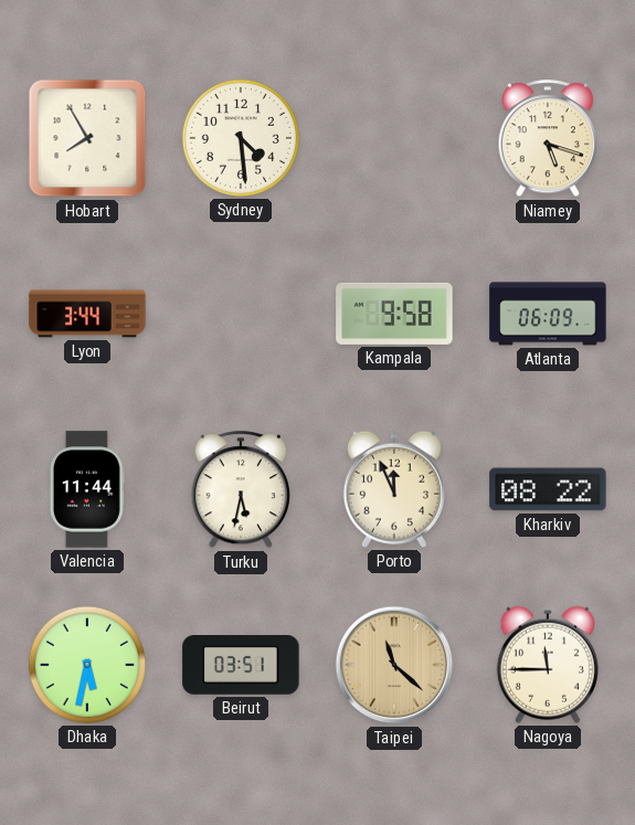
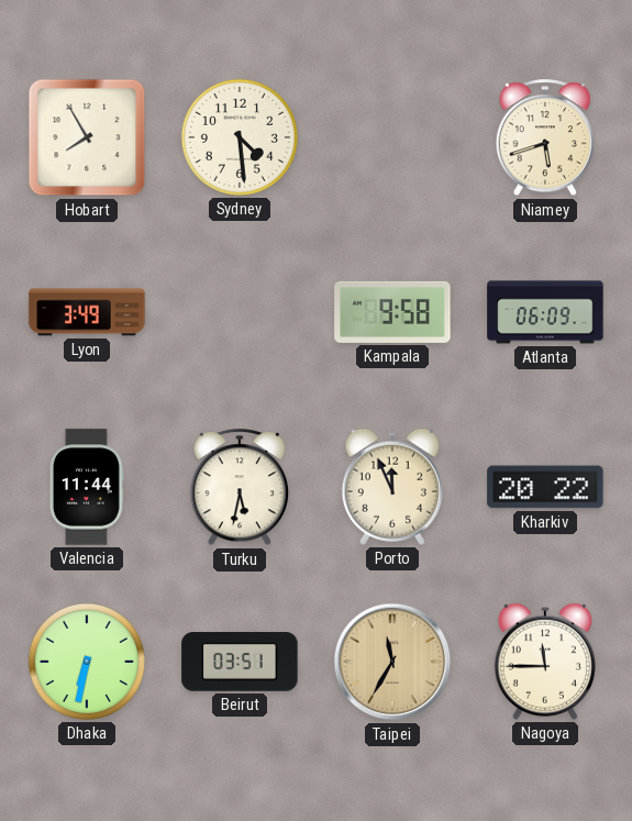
Niamey: 5:18 -> 5:42 (544, 138)
Lyon: 3:44 -> 3:49 (87, 312)
Kharkiv: 08:22 -> 20:22 (545, 487)
Dhaka: 5:32 -> 6:32 (87, 662)
Taipei: 11:22 -> 11:35 (392, 662)
